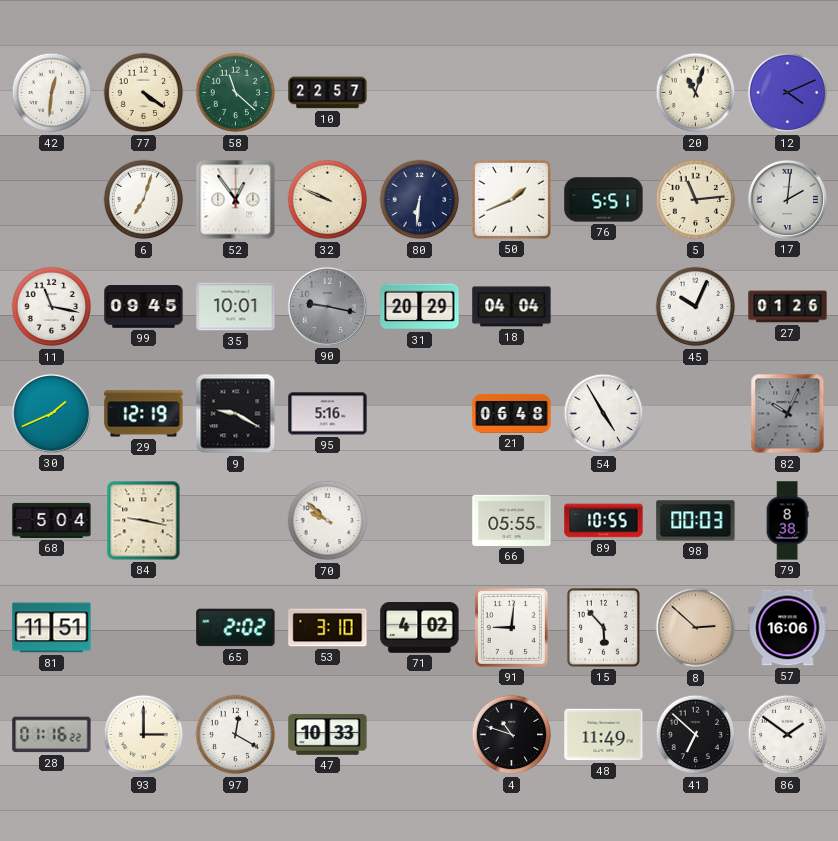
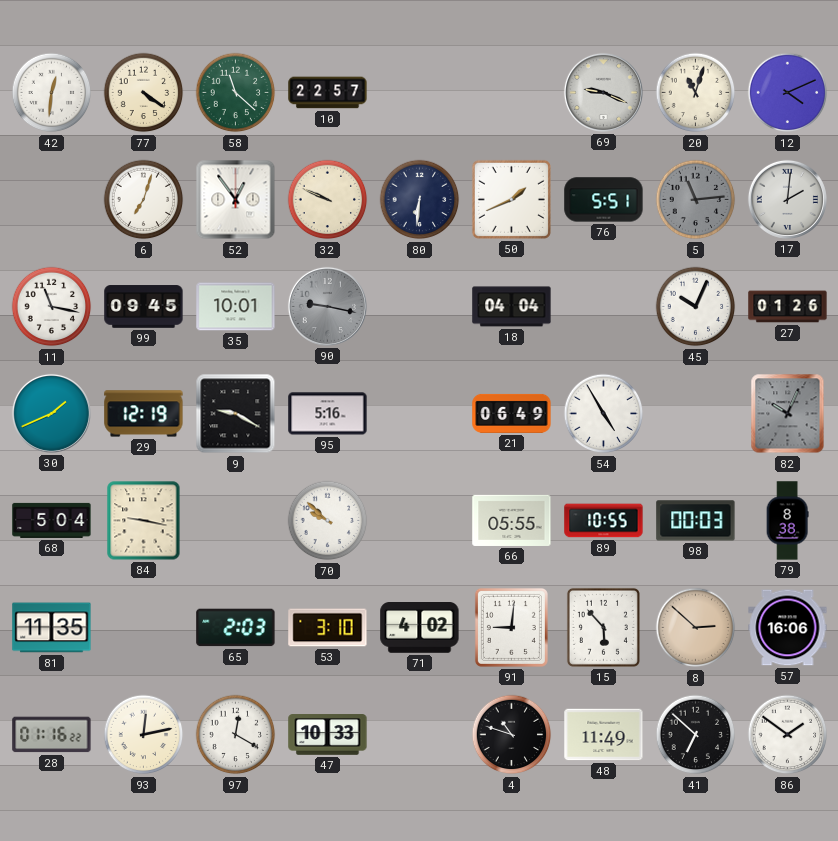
69: none -> 9:19 (603, 92)
5 dial: cream -> grey (696, 200)
31: 20:29 -> none (420, 307)
21: 06:48 -> 06:49 (512, 413)
81: 11:51 -> 11:35 (52, 628)
65: 2:02 -> 2:03 (236, 628)
93: 3:00 -> 12:13 (144, 735)
